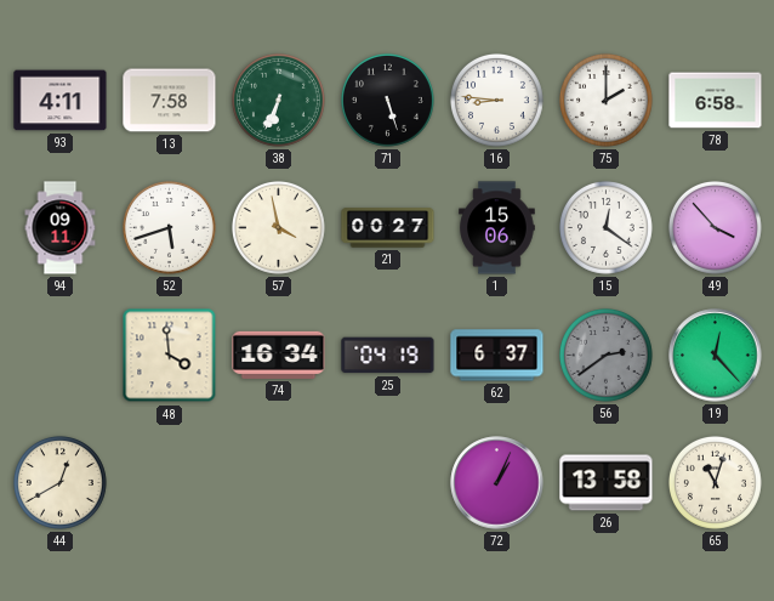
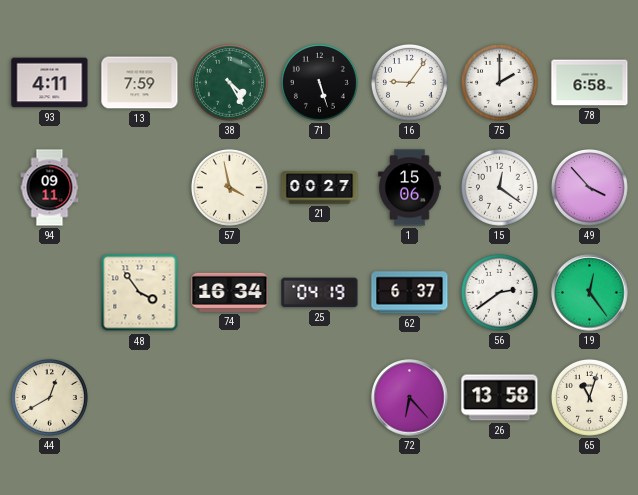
13: 7:58 -> 7:59 (140, 83)
38: 6:34 -> 4:25 (229, 82)
16: 8:46 -> 9:06 (409, 82)
52: 5:42 -> none (169, 227)
48: 3:59 -> 3:54 (140, 293)
56 dial: grey -> white (499, 292)
19: 12:23 -> 12:24 (590, 293)
72: 1:04 -> 6:23 (410, 398)
